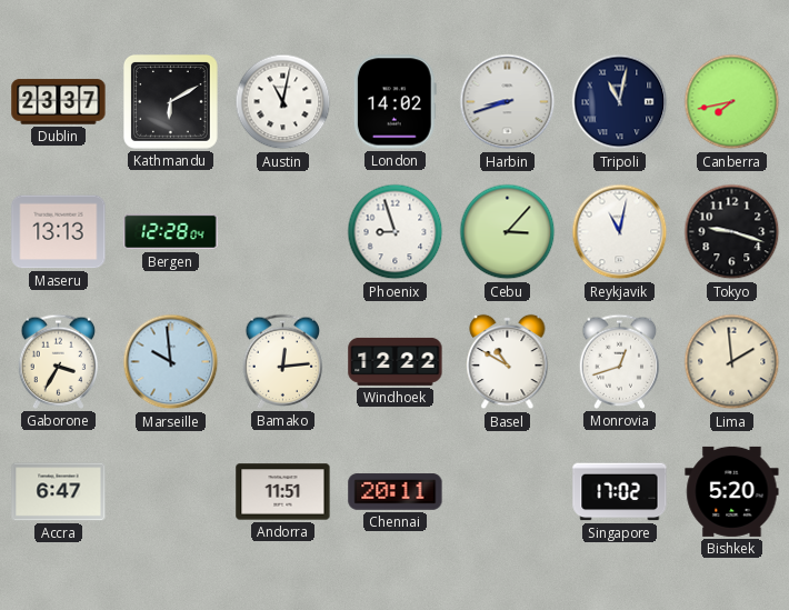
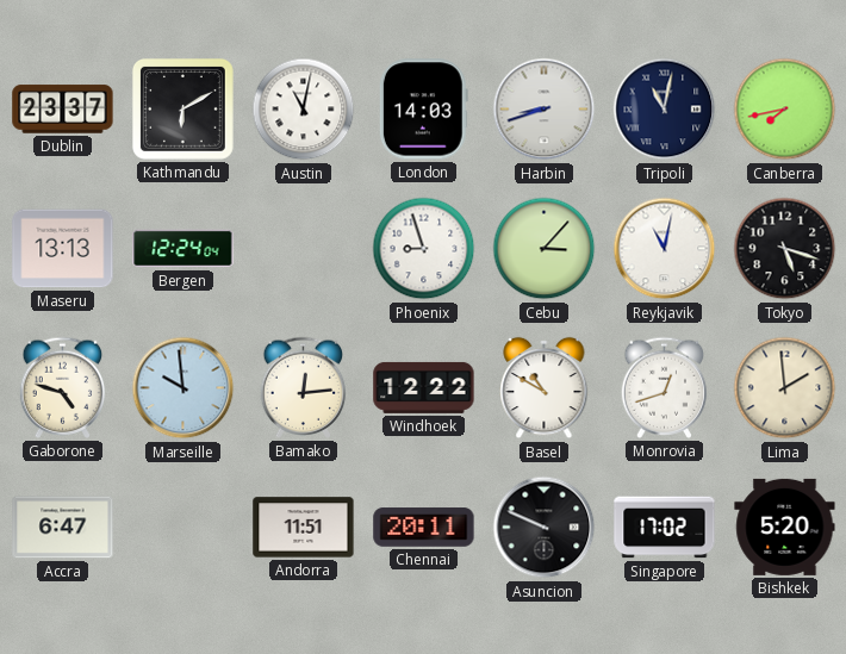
London: 14:02 -> 14:03 (423, 110)
Bergen: 12:28 -> 12:24 (183, 249)
Tokyo: 9:18 -> 5:18 (785, 249)
Gaborone: 3:35 -> 4:48 (63, 387)
Asuncion: none -> 9:49 (545, 528)
